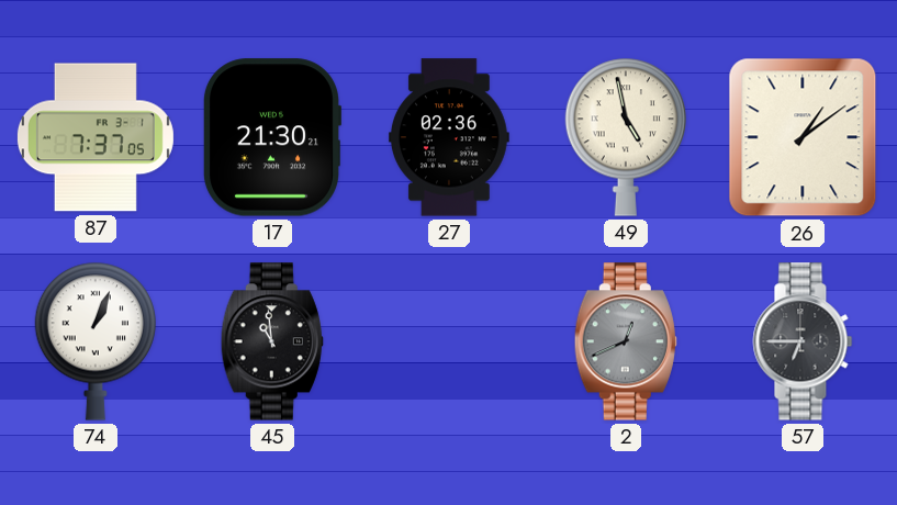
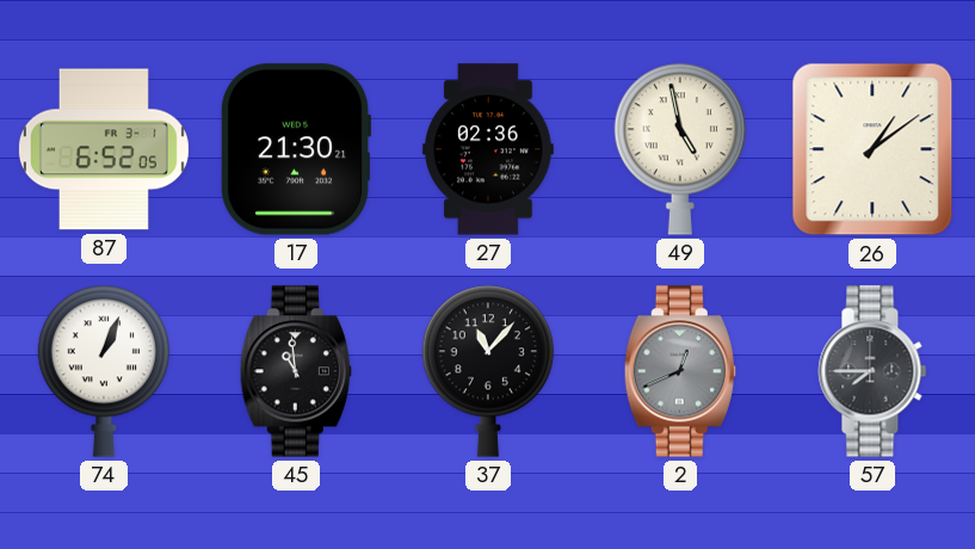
87: 7:37 -> 6:52 (104, 149)
37: none -> 11:07 (488, 371)
57: 6:45 -> 7:45 (872, 371)
